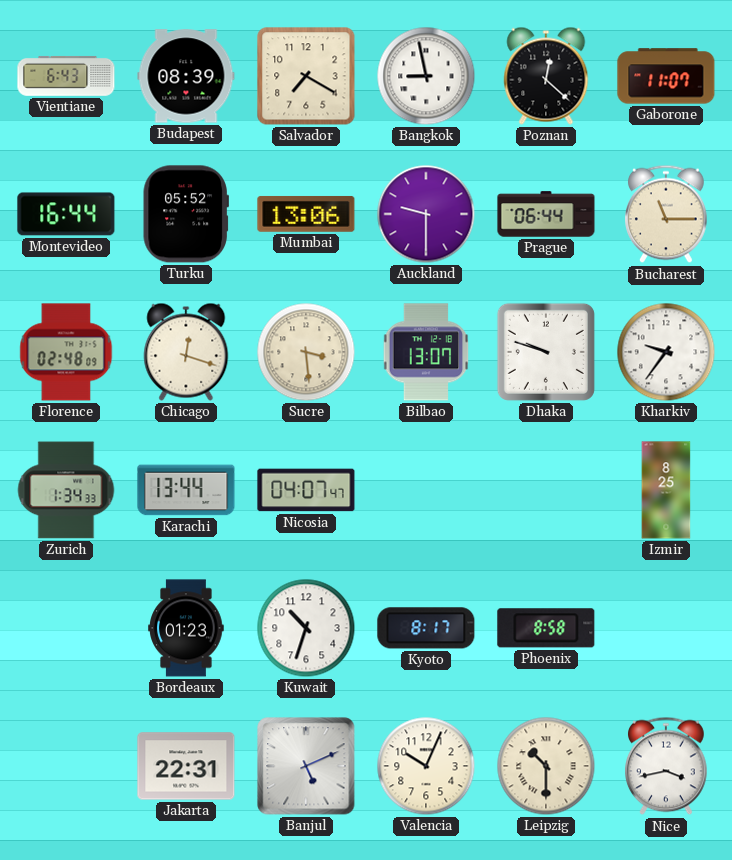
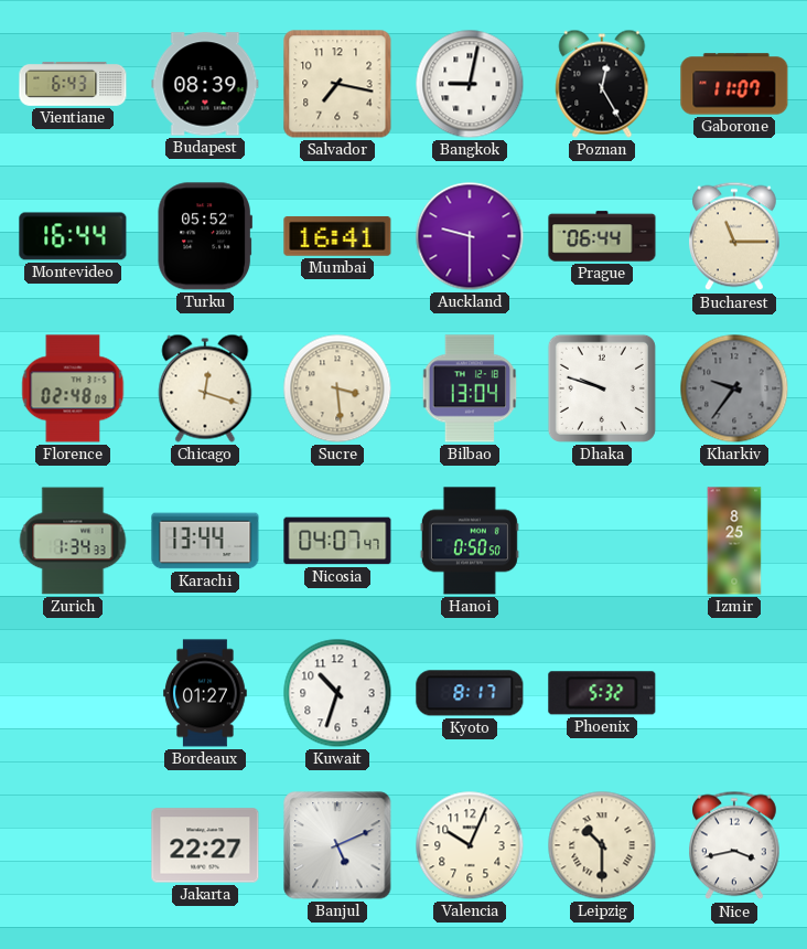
Salvador: 7:20 -> 7:17 (337, 84)
Bangkok: 8:58 -> 9:02 (470, 84)
Poznan: 12:22 -> 12:25 (602, 84)
Mumbai: 13:06 -> 16:41 (337, 236)
Bilbao: 13:07 -> 13:04 (470, 388)
Kharkiv dial: white -> grey (734, 388)
Hanoi: none -> 0:50 (470, 541)
Bordeaux: 01:23 -> 01:27 (205, 693)
Phoenix: 8:58 -> 5:32 (602, 693)
Jakarta: 22:31 -> 22:27 (205, 845)
